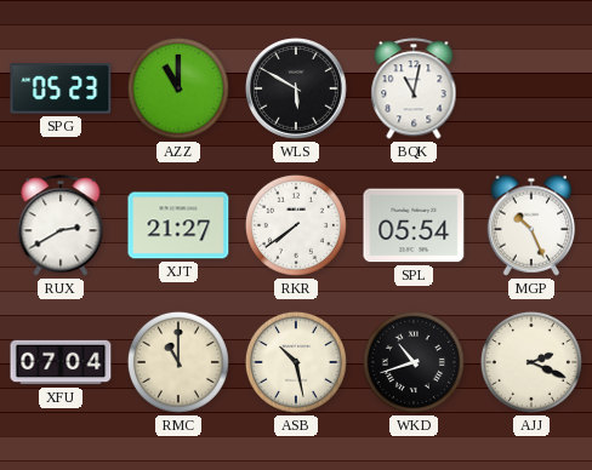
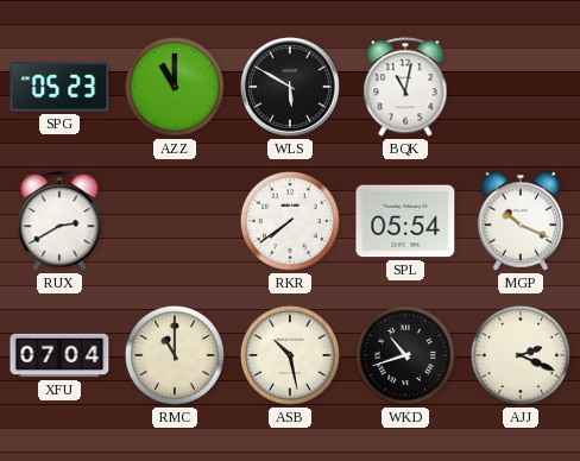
XJT: 21:27 -> none (178, 225)
MGP: 10:26 -> 10:19 (521, 221)
